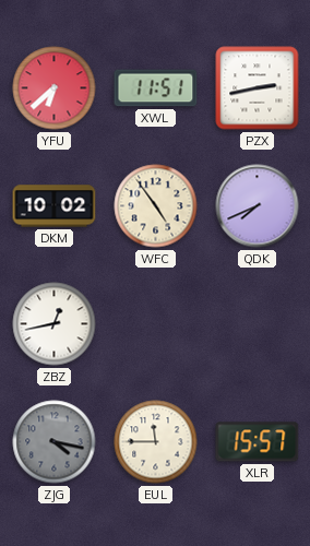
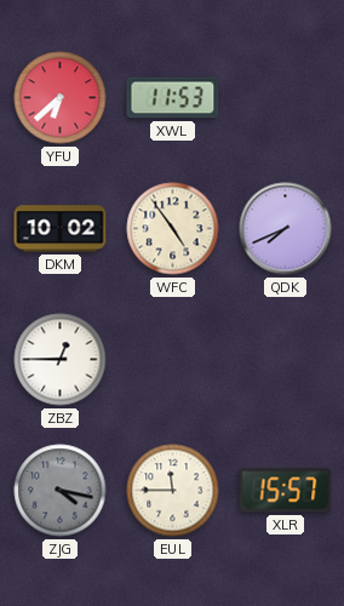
XWL: 11:51 -> 11:53 (173, 98)
PZX: 2:43 -> none (258, 88)
ZBZ: 12:43 -> 12:45 (61, 360)
